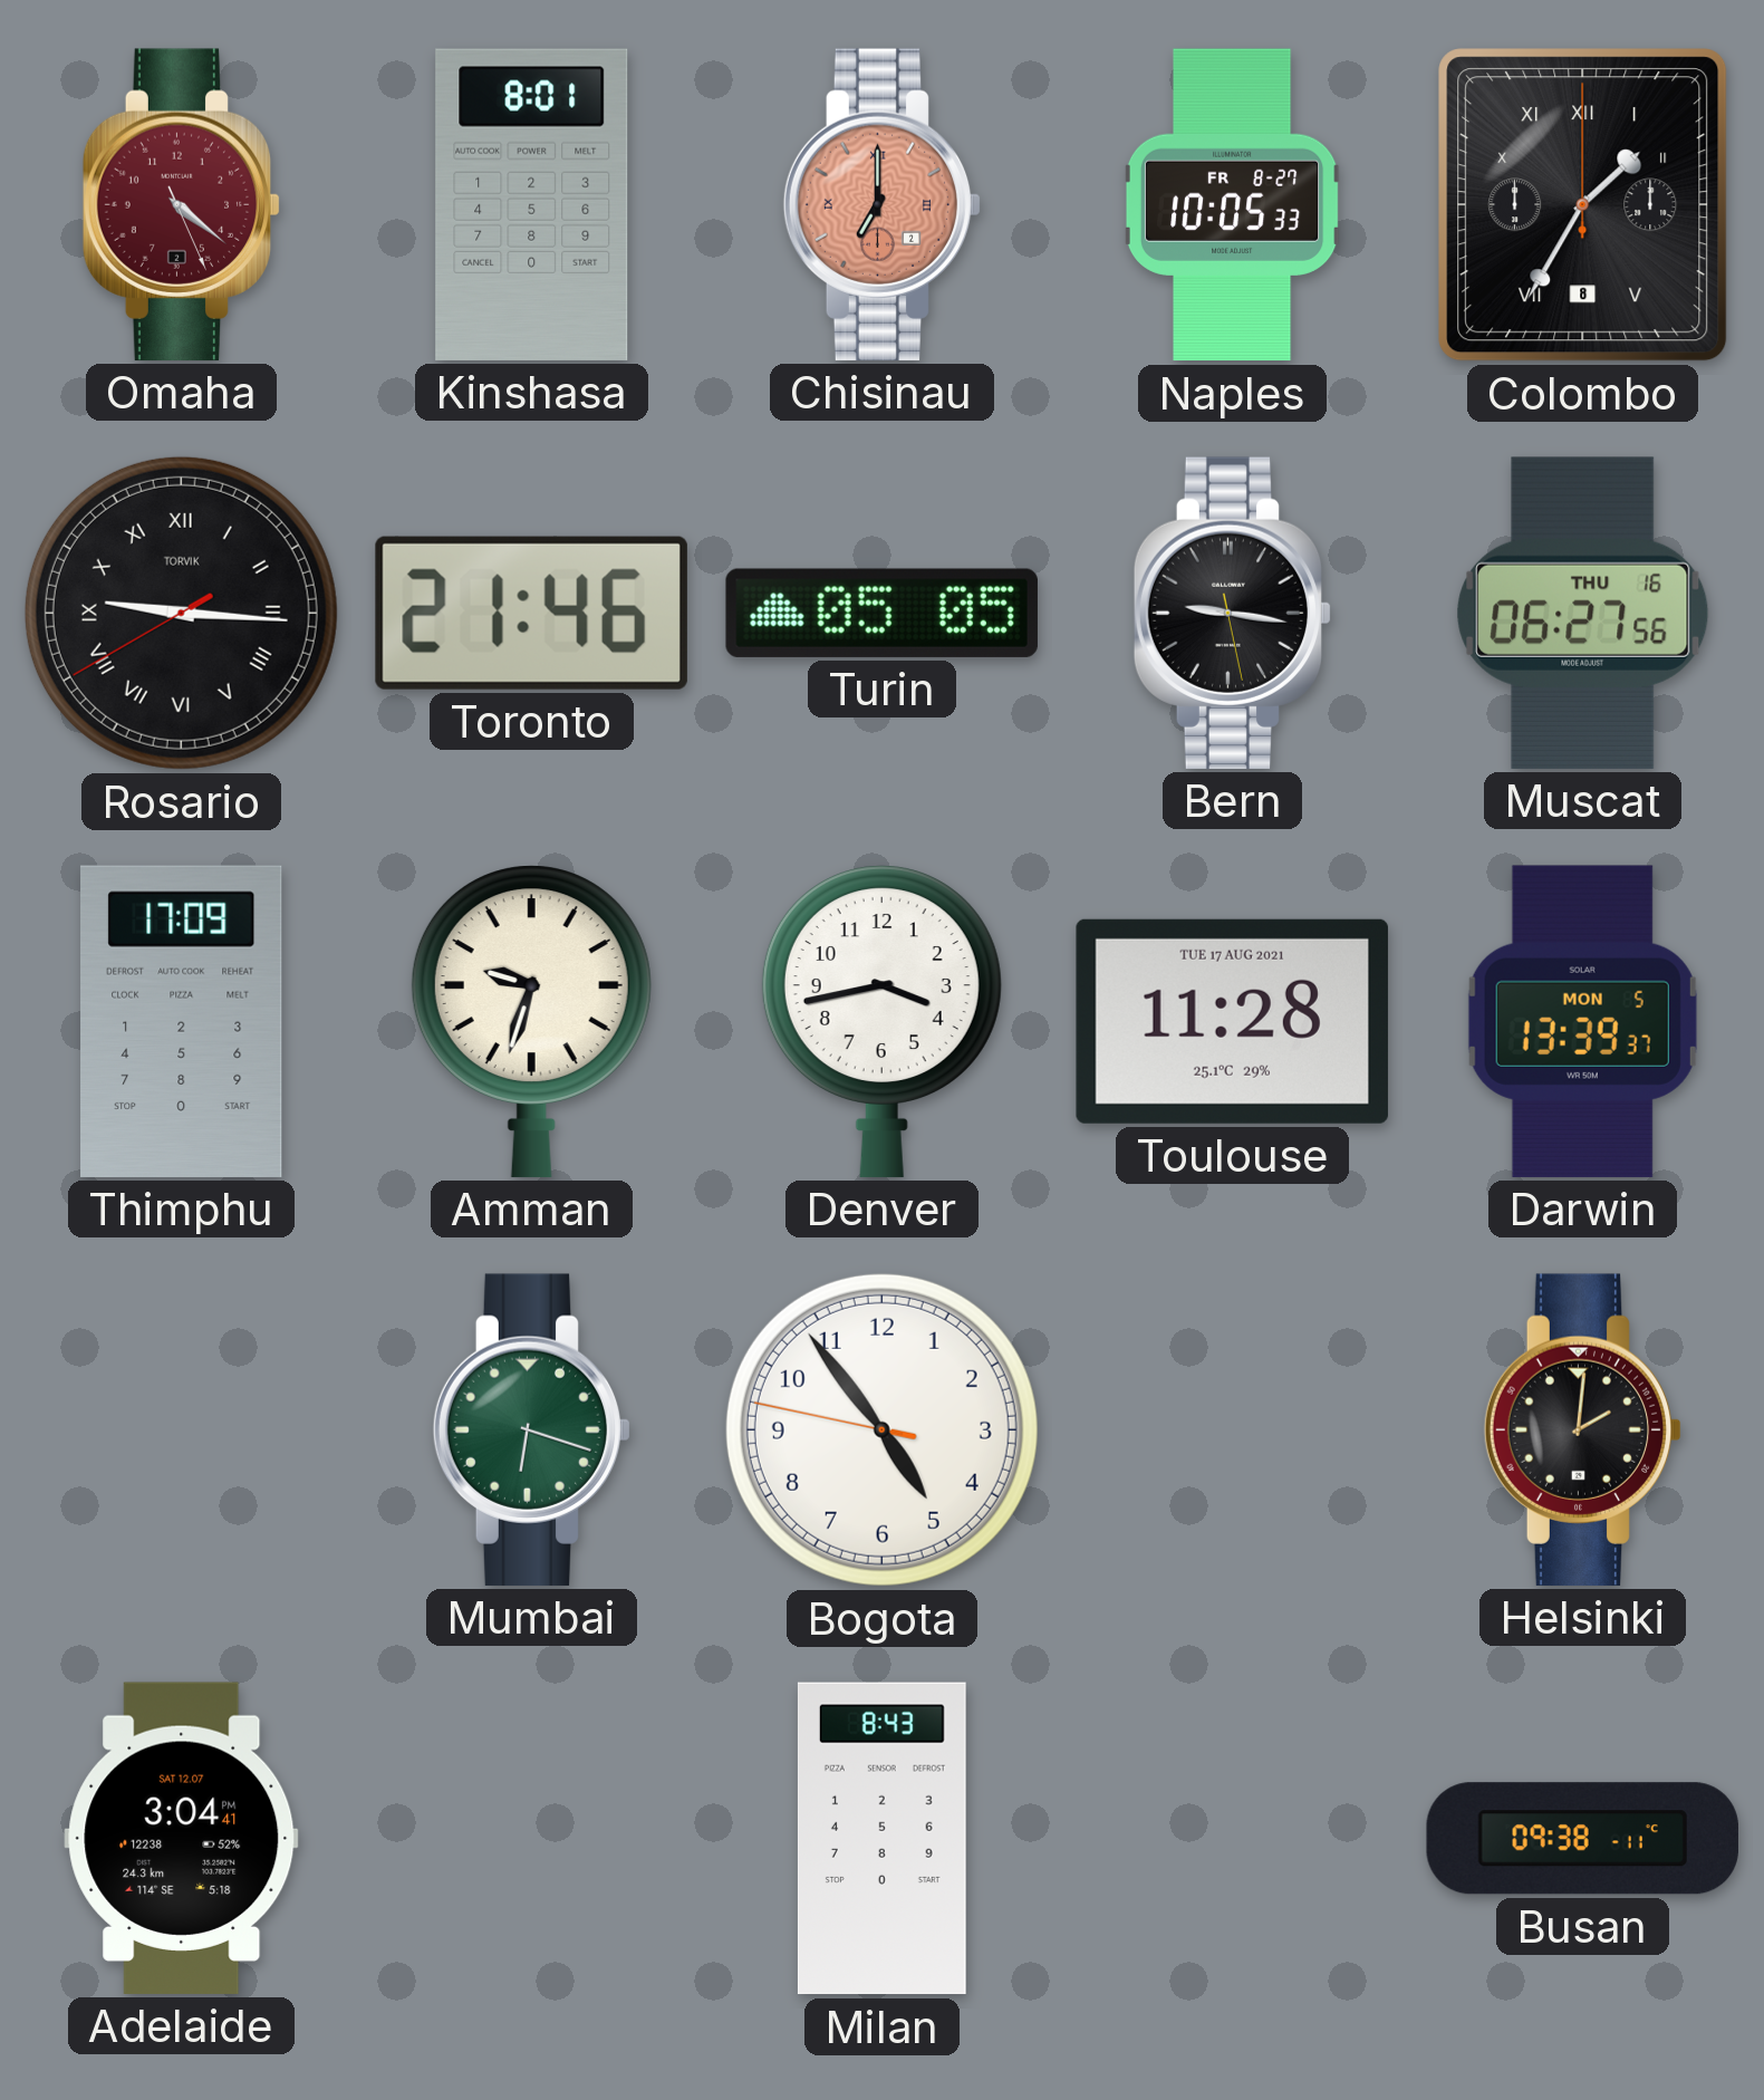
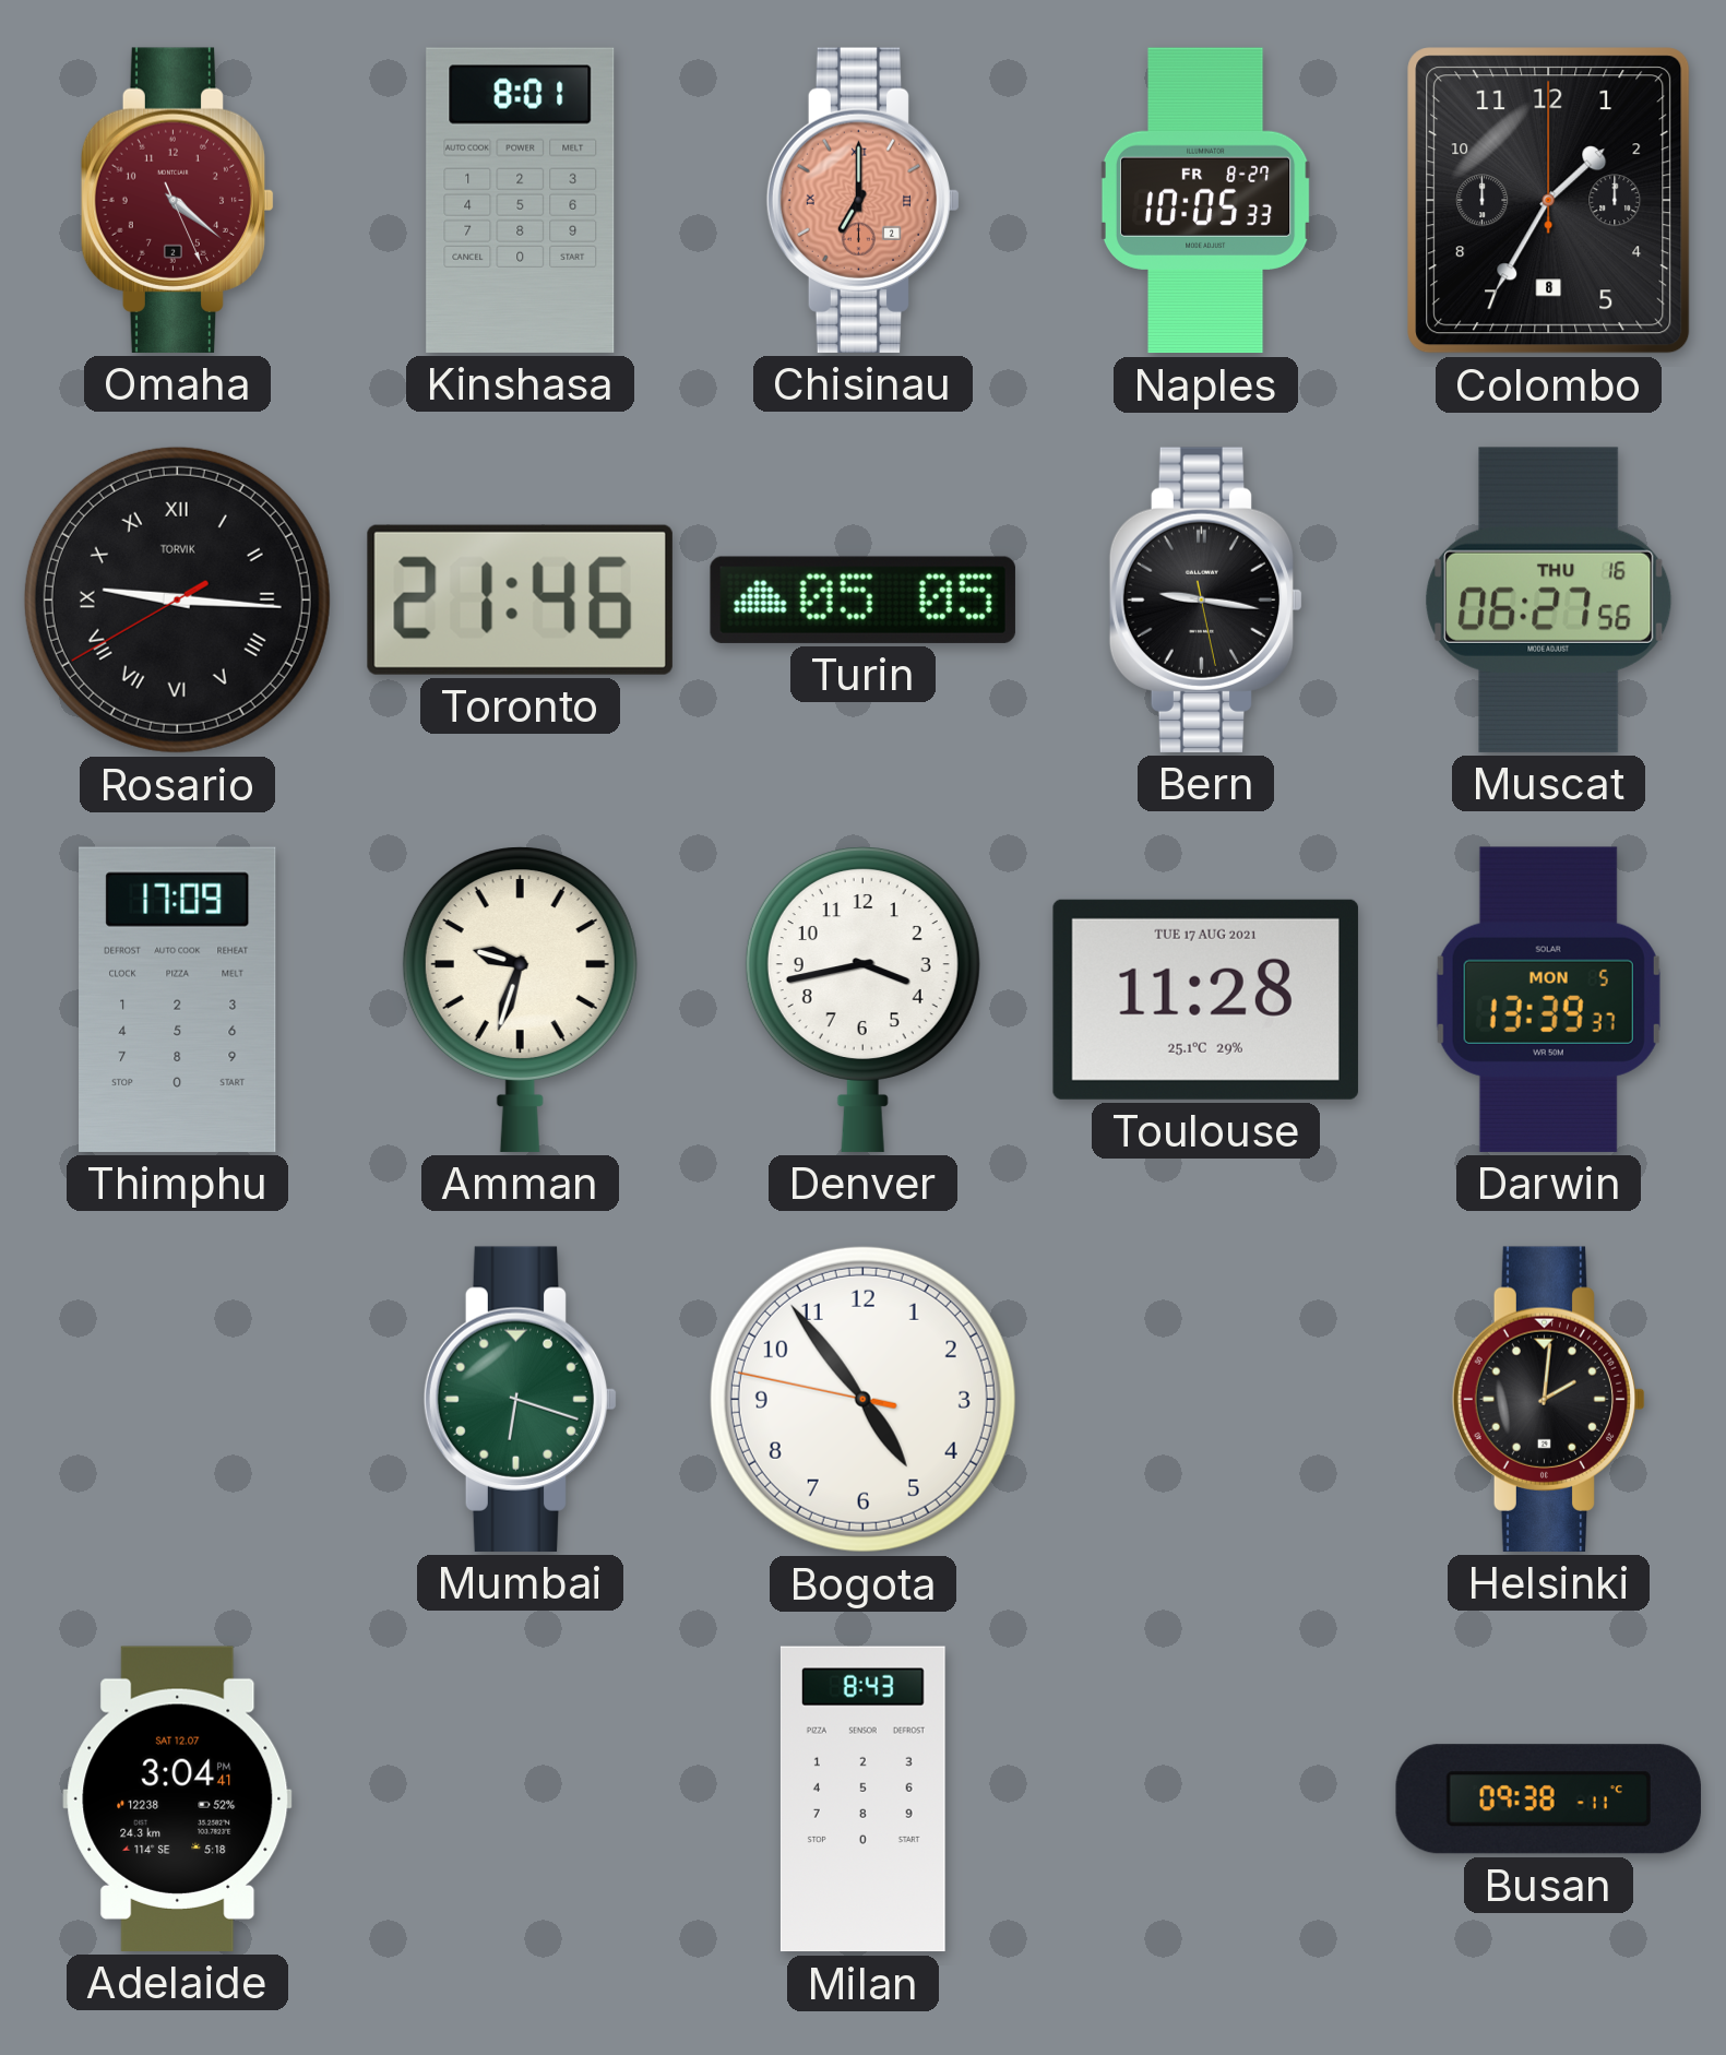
Colombo numerals: Roman -> Arabic (1549, 201)
